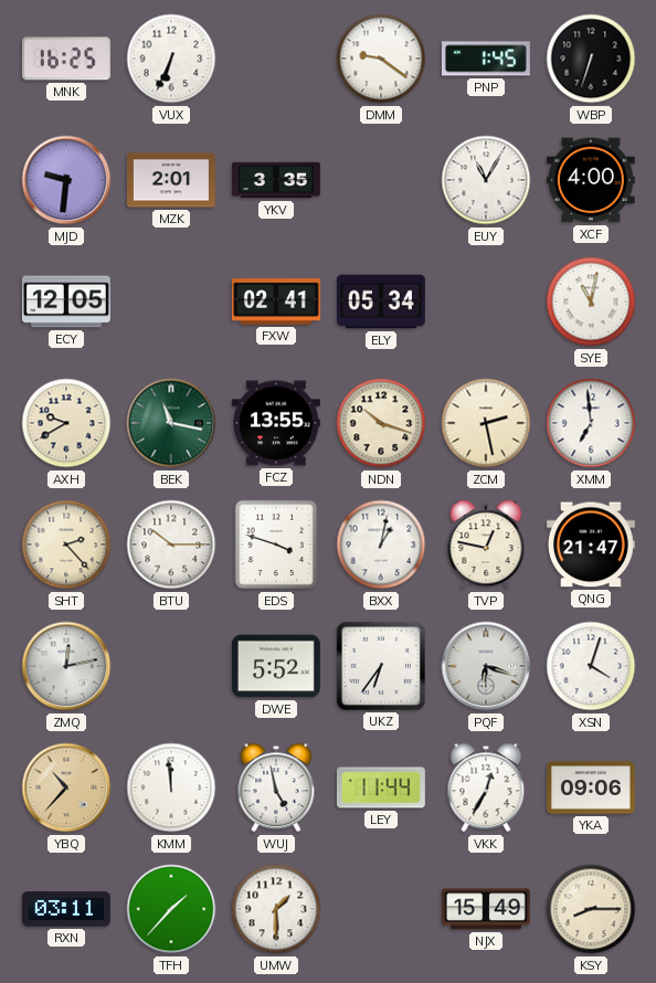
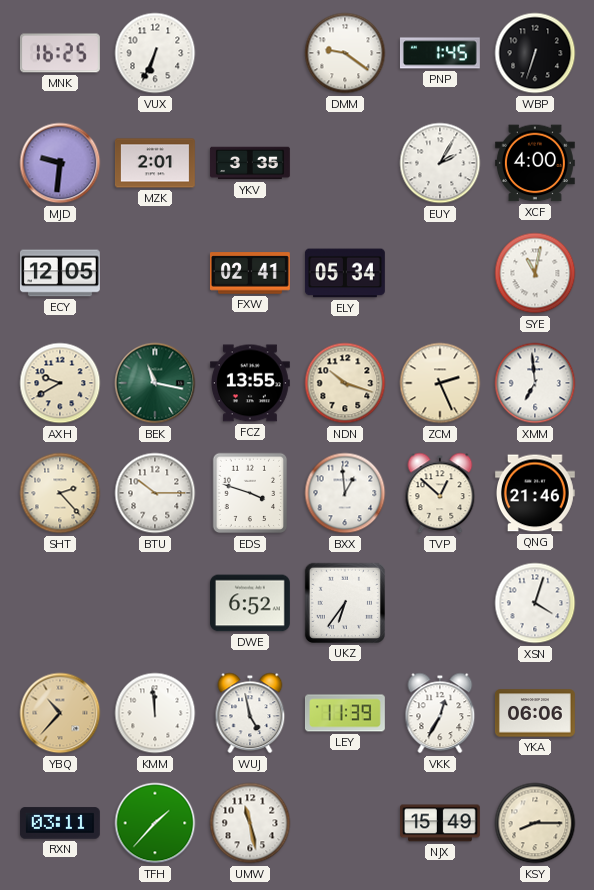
EUY: 11:05 -> 2:05 (440, 163)
ZCM: 2:28 -> 2:26 (440, 383)
BXX: 1:02 -> 12:59 (345, 493)
TVP: 12:47 -> 12:52 (440, 493)
QNG: 21:47 -> 21:46 (535, 493)
ZMQ: 12:13 -> none (66, 666)
DWE: 5:52 -> 6:52 (250, 603)
PQF: 6:18 -> none (486, 666)
LEY: 11:44 -> 11:39 (345, 713)
YKA: 09:06 -> 06:06 (535, 713)
UMW: 1:30 -> 11:28 (250, 823)
